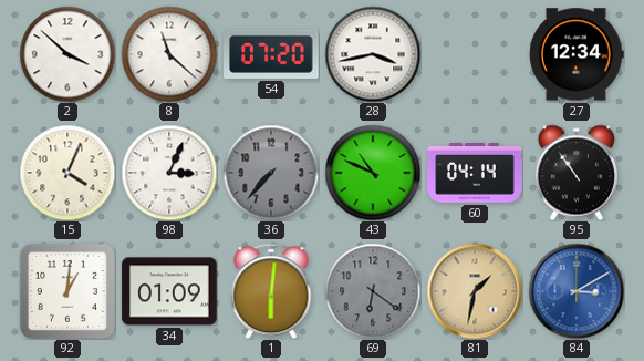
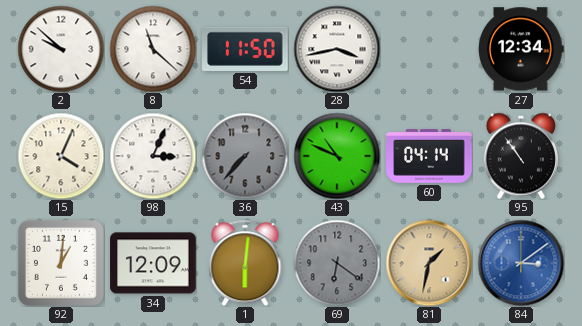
2: 3:52 -> 9:52 (61, 49)
54: 07:20 -> 11:50 (245, 49)
34: 01:09 -> 12:09 (153, 263)
84: 3:10 -> 3:09 (521, 263)
